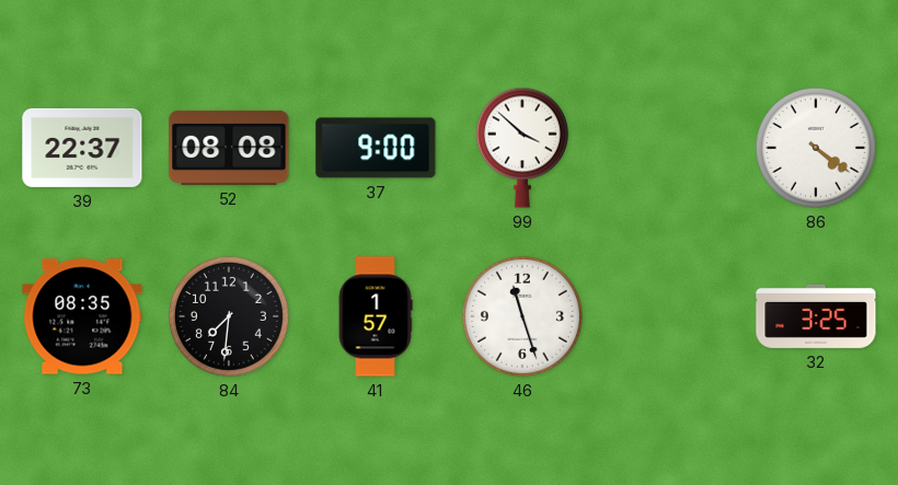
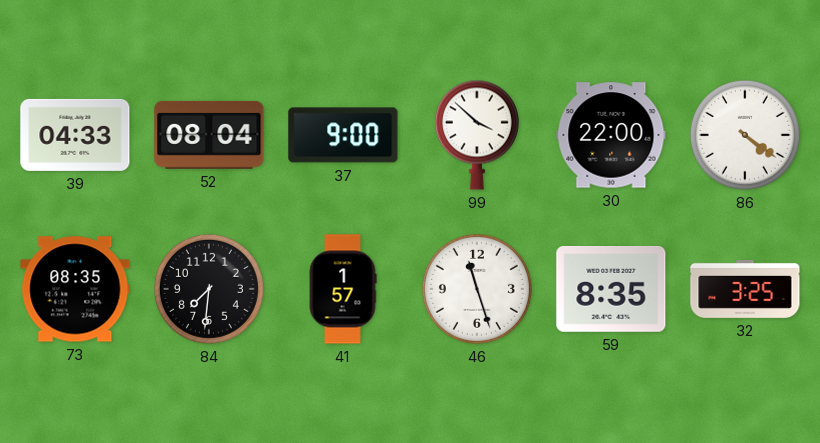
39: 22:37 -> 04:33 (75, 135)
52: 08:08 -> 08:04 (209, 135)
30: none -> 22:00 (611, 135)
59: none -> 8:35 (611, 290)
